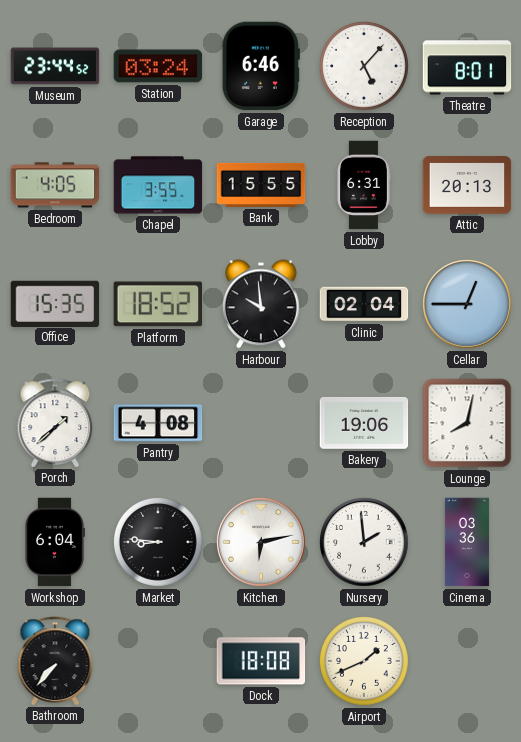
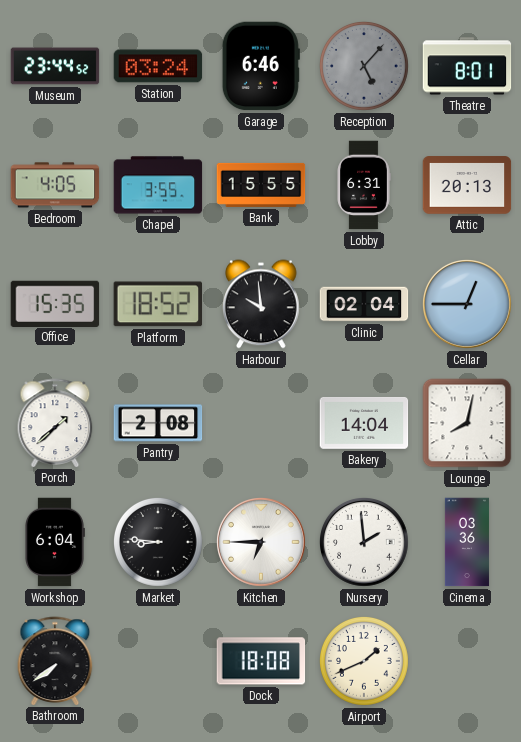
Reception dial: white -> grey (365, 67)
Pantry: 4:08 -> 2:08 (158, 423)
Bakery: 19:06 -> 14:04 (364, 423)
Kitchen: 6:13 -> 6:45 (262, 543)
Bathroom: 7:37 -> 7:39 (55, 661)
